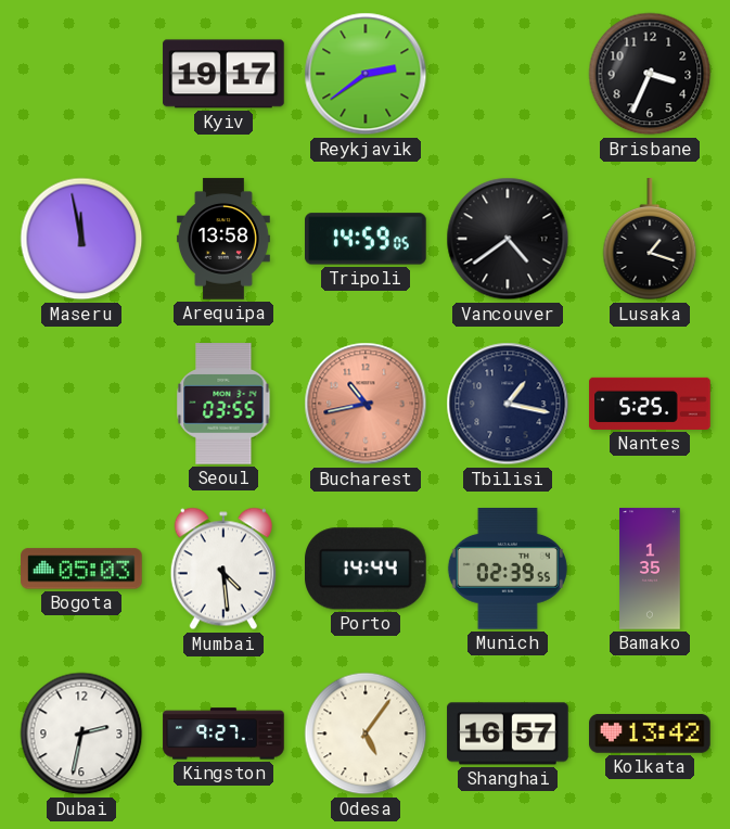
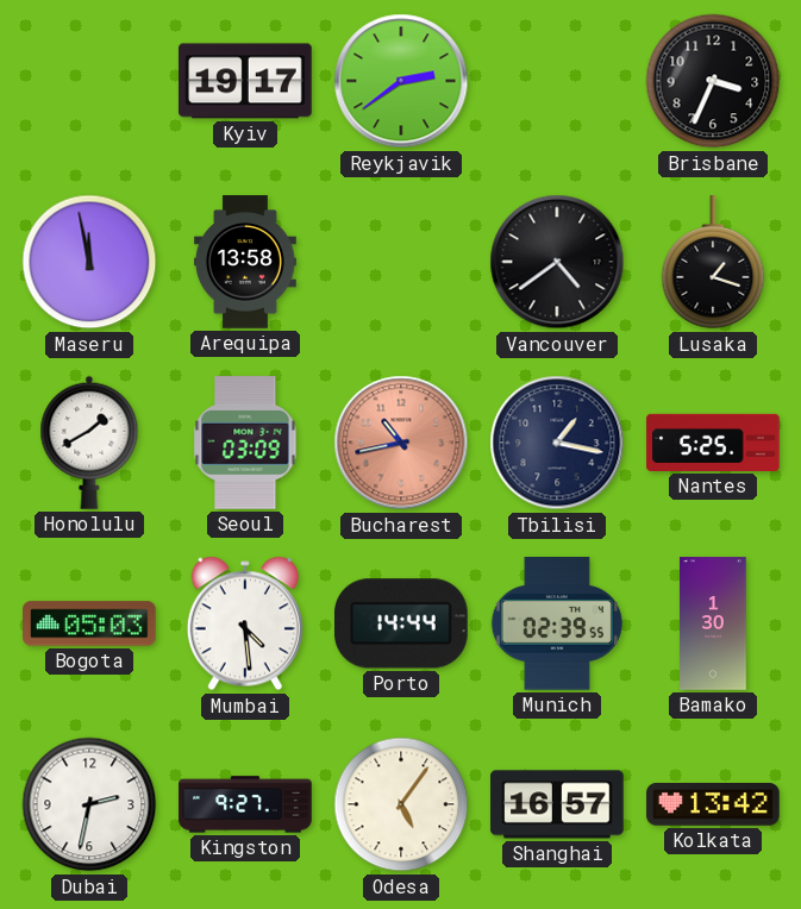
Tripoli: 14:59 -> none (367, 239)
Honolulu: none -> 1:40 (89, 443)
Seoul: 03:55 -> 03:09 (245, 443)
Bamako: 1:35 -> 1:30 (713, 623)
